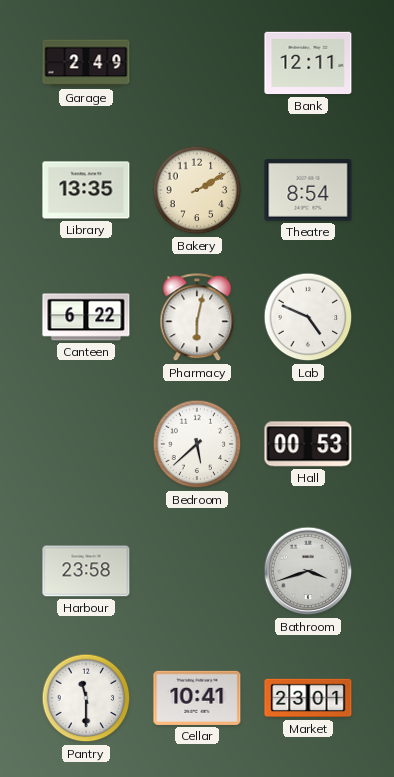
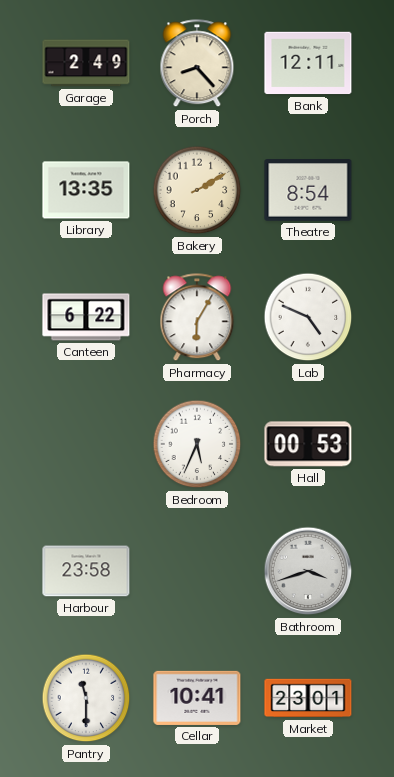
Porch: none -> 8:23 (197, 64)
Pharmacy: 6:02 -> 6:05 (197, 318)
Bedroom: 5:38 -> 5:34 (197, 444)
